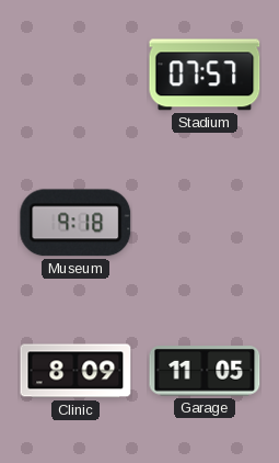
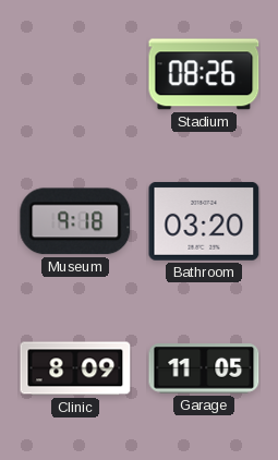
Stadium: 07:57 -> 08:26 (204, 74)
Bathroom: none -> 03:20 (204, 221)
